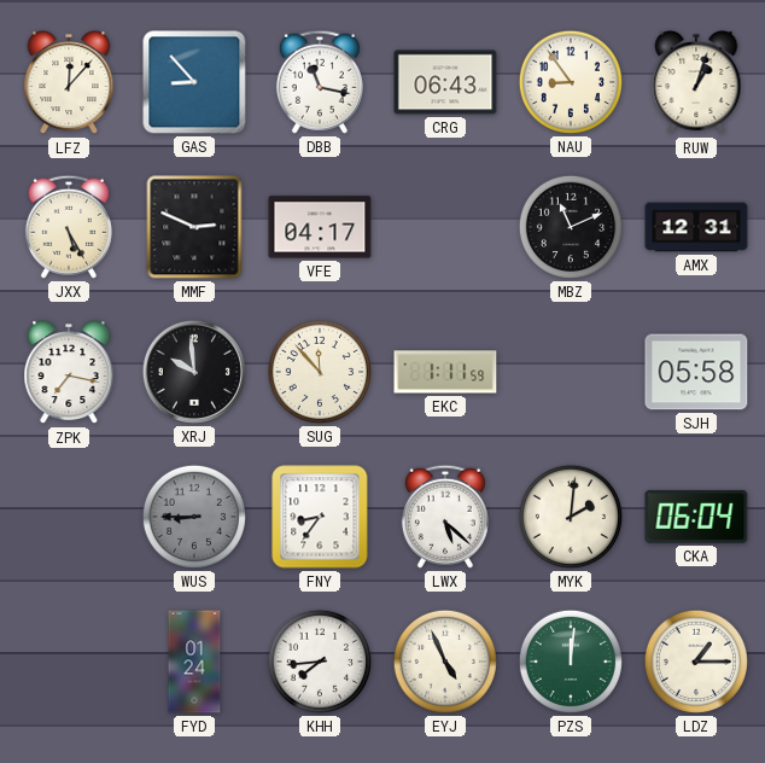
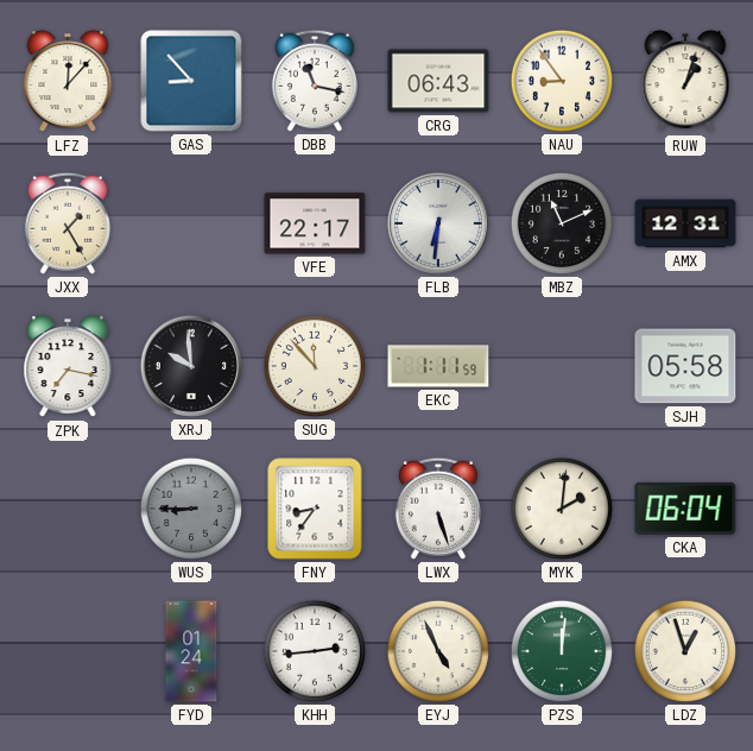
JXX: 5:25 -> 1:25 (68, 223)
MMF: 2:49 -> none (194, 227)
VFE: 04:17 -> 22:17 (315, 223)
FLB: none -> 6:31 (438, 223)
LWX: 5:22 -> 5:27 (438, 509)
KHH: 7:44 -> 2:44 (315, 651)
LDZ: 1:15 -> 12:57 (685, 651)
